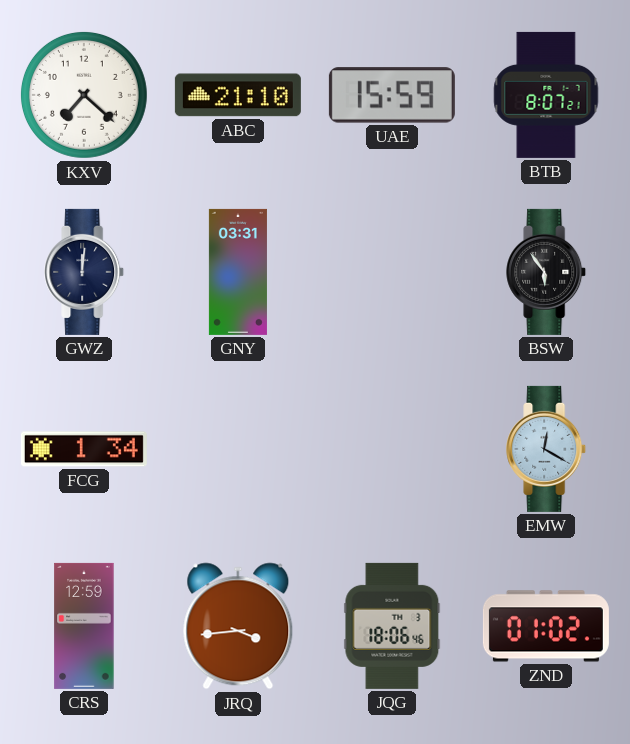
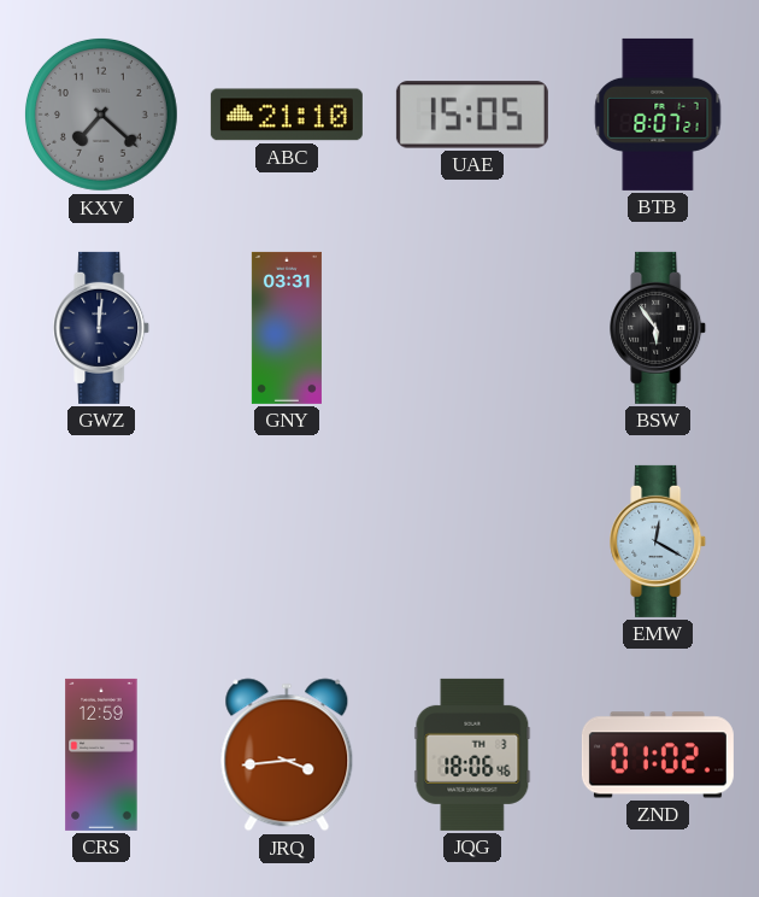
KXV dial: white -> grey (101, 115)
UAE: 15:59 -> 15:05 (472, 115)
FCG: 1:34 -> none (84, 449)
